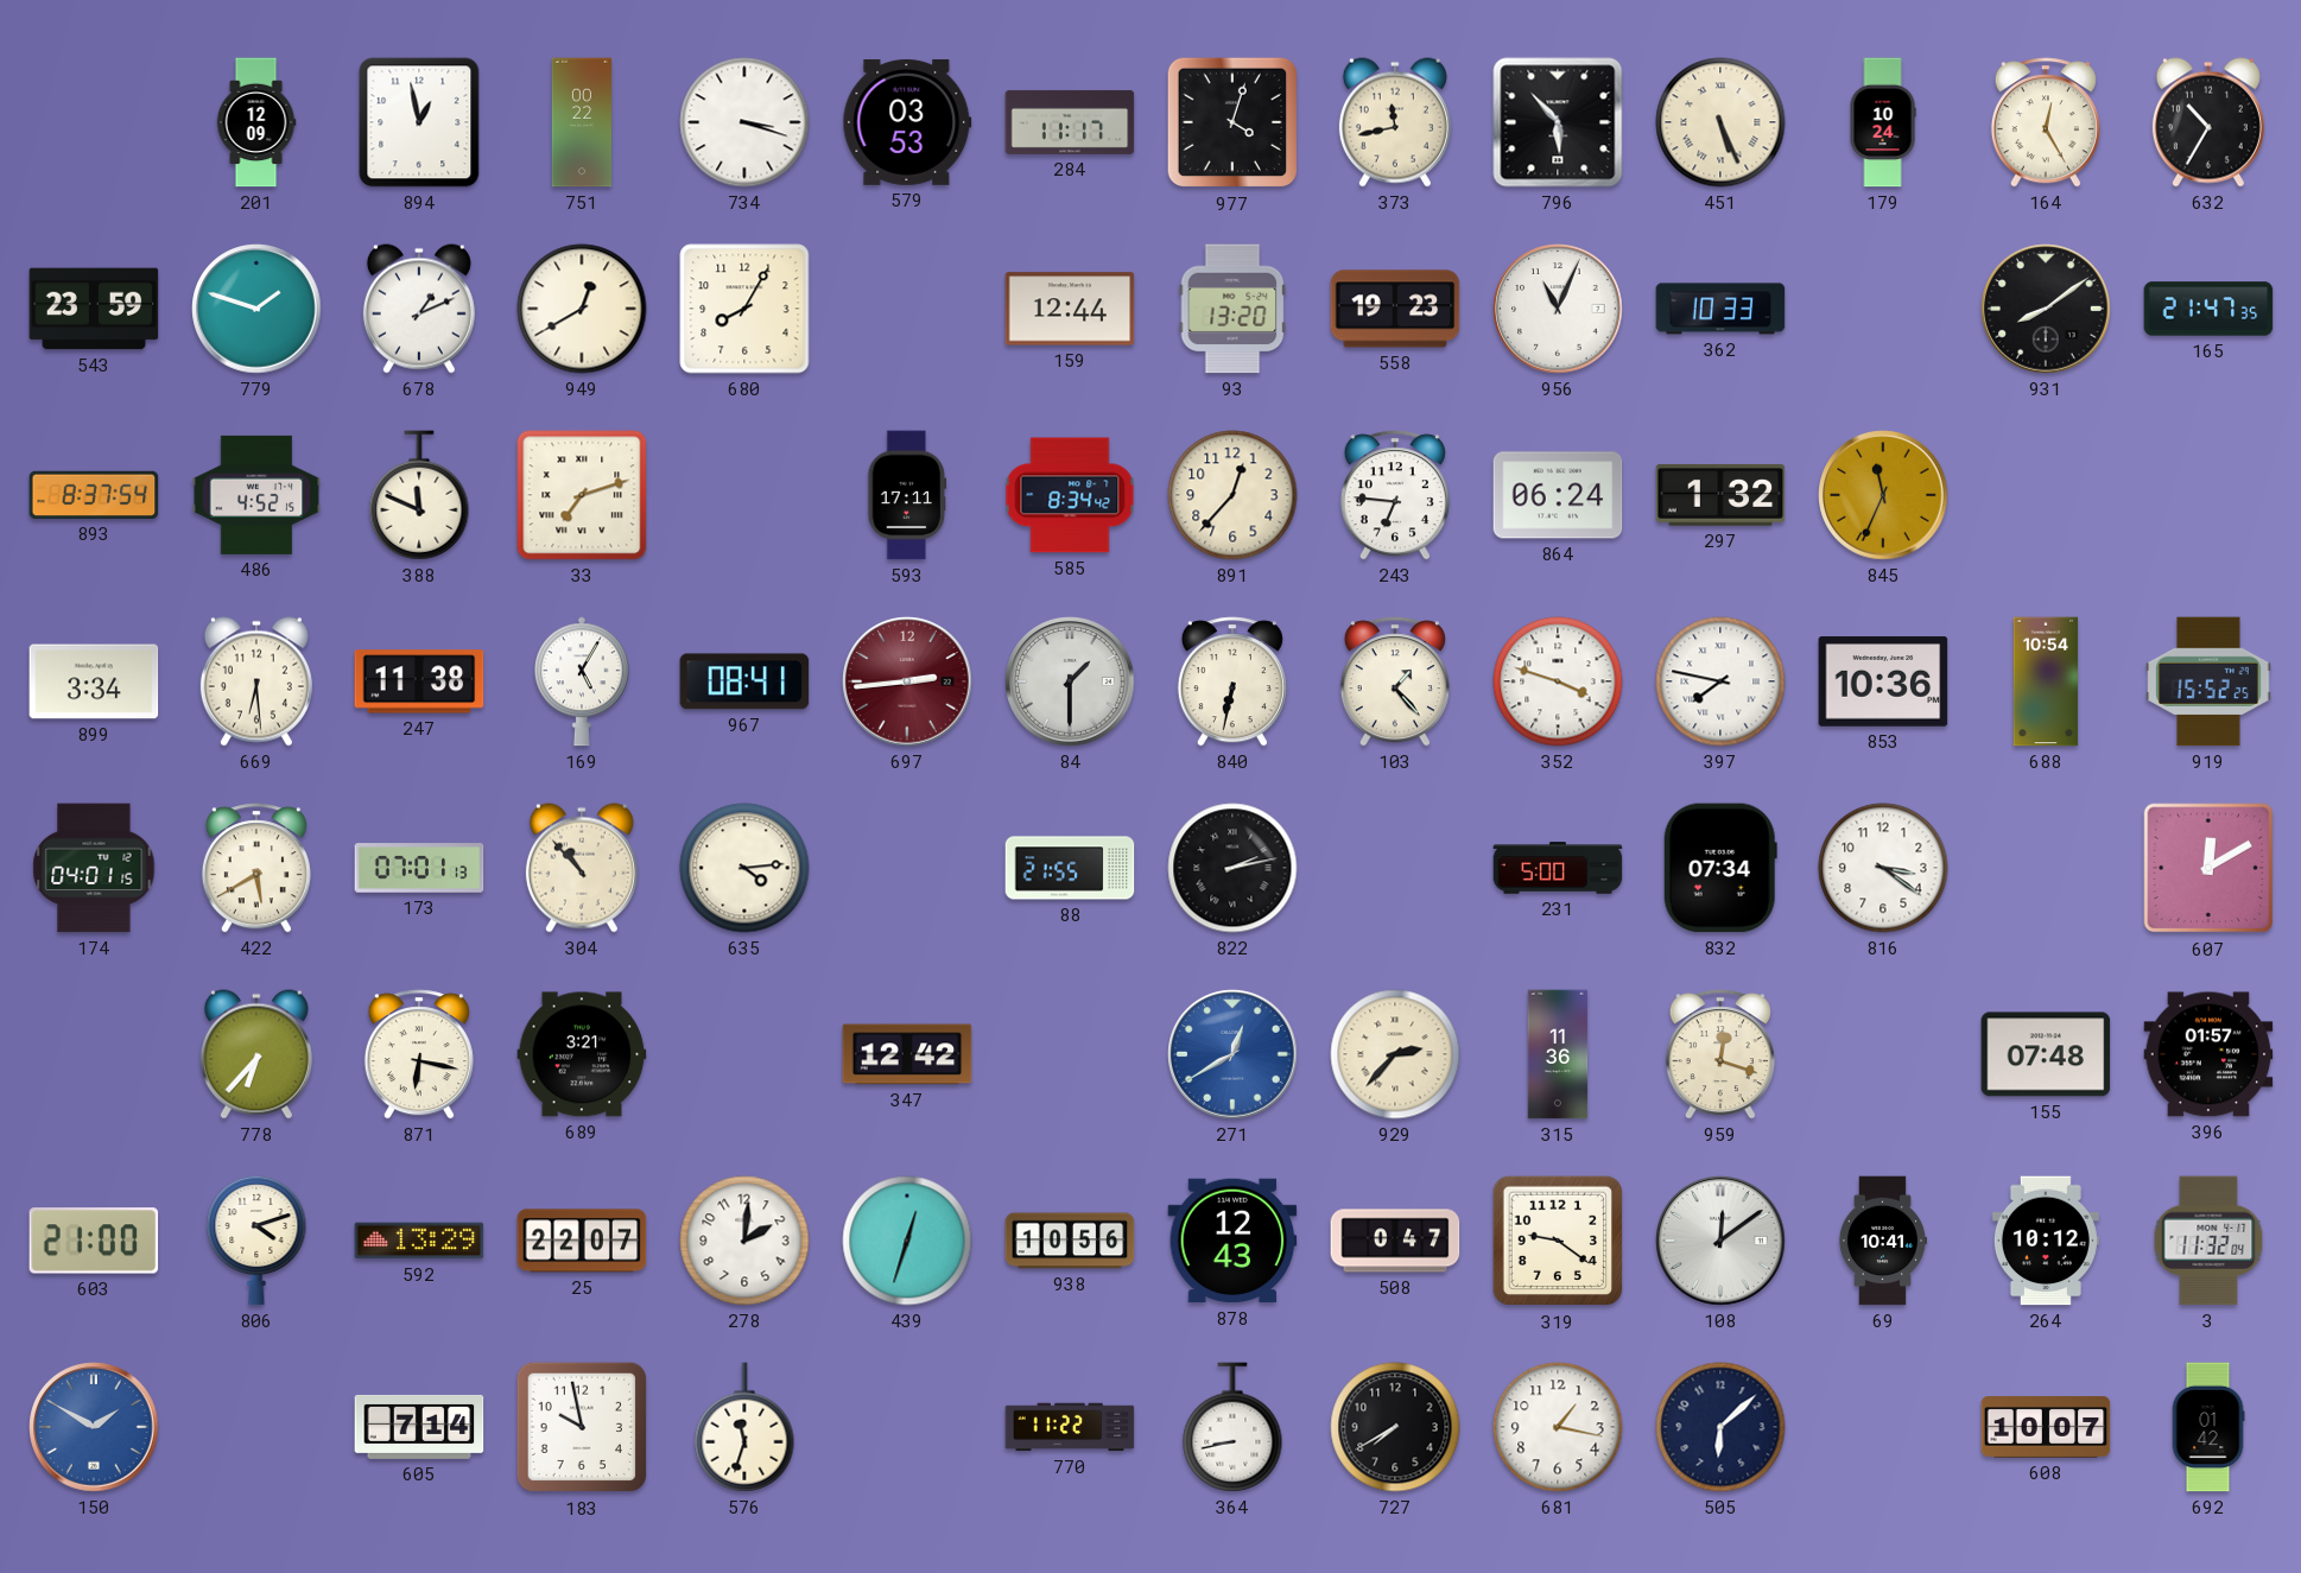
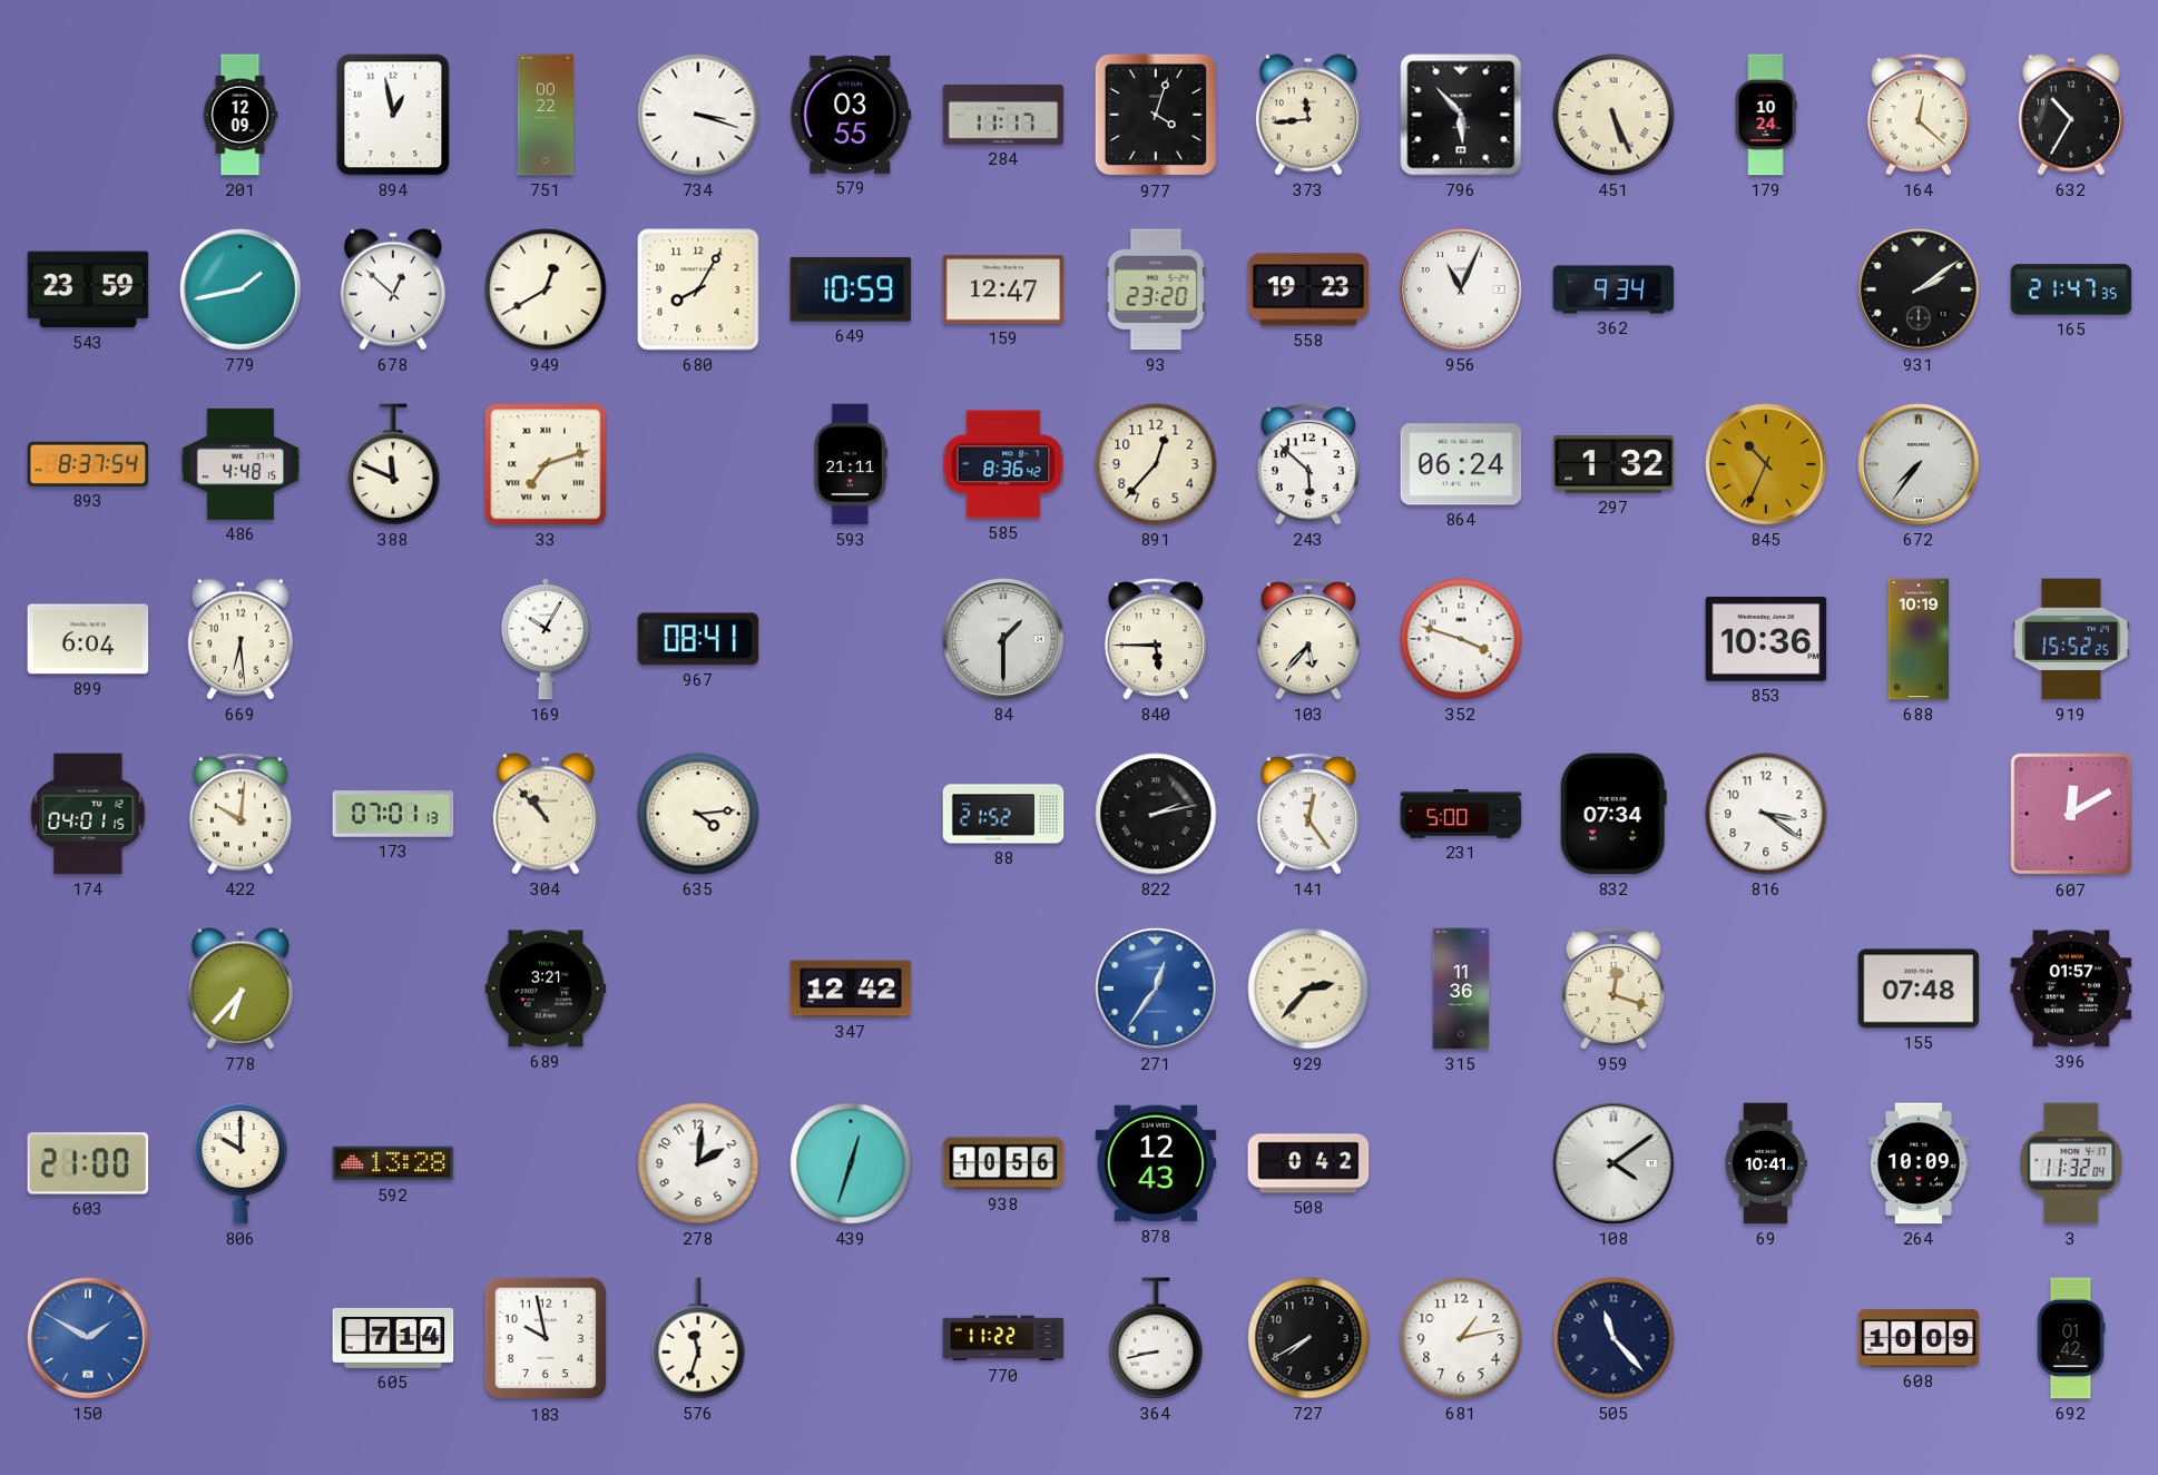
579: 03:53 -> 03:55 (851, 115)
373: 11:43 -> 11:44 (1308, 115)
164: 12:25 -> 12:22 (1919, 115)
779: 1:48 -> 1:43 (241, 289)
678: 1:11 -> 12:52 (393, 289)
649: none -> 10:59 (851, 289)
159: 12:44 -> 12:47 (1003, 289)
93: 13:20 -> 23:20 (1156, 289)
362: 10:33 -> 9:34 (1613, 289)
931: 8:09 -> 2:09 (1919, 289)
486: 4:52 -> 4:48 (241, 464)
593: 17:11 -> 21:11 (851, 464)
585: 8:34 -> 8:36 (1003, 464)
243: 6:46 -> 5:52 (1308, 464)
845: 11:34 -> 10:34 (1766, 464)
672: none -> 7:36 (1919, 464)
899: 3:34 -> 6:04 (88, 639)
247: 11:38 -> none (419, 681)
169: 5:05 -> 10:05 (546, 639)
697: 2:44 -> none (907, 681)
840: 6:32 -> 5:45 (1156, 639)
103: 1:23 -> 5:37 (1308, 639)
397: 7:47 -> none (1720, 681)
688: 10:54 -> 10:19 (1919, 639)
422: 5:40 -> 10:01 (241, 814)
88: 21:55 -> 21:52 (1003, 814)
141: none -> 12:24 (1308, 814)
871: 6:17 -> none (419, 1054)
271: 12:40 -> 12:36 (1156, 989)
806: 4:12 -> 10:00 (241, 1163)
592: 13:29 -> 13:28 (393, 1163)
25: 22:07 -> none (582, 1241)
508: 0:47 -> 0:42 (1308, 1163)
319: 9:21 -> none (1558, 1241)
108: 12:09 -> 4:09 (1613, 1163)
264: 10:12 -> 10:09 (1919, 1163)
681: 1:17 -> 1:13 (1461, 1338)
505: 6:08 -> 11:23 (1613, 1338)
608: 10:07 -> 10:09 (1919, 1338)
